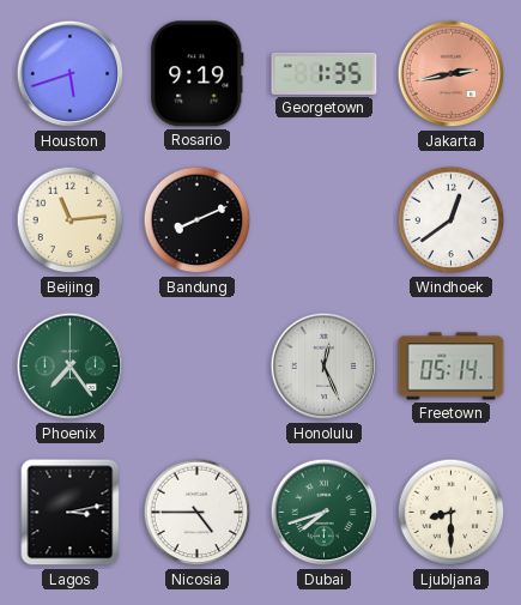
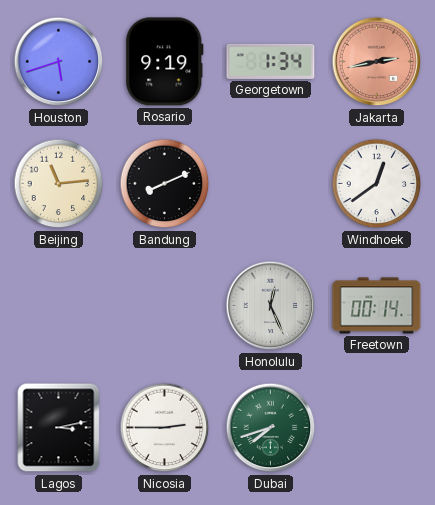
Georgetown: 1:35 -> 1:34 (271, 61)
Phoenix: 7:24 -> none (71, 367)
Freetown: 05:14 -> 00:14 (377, 306)
Nicosia: 4:45 -> 2:45 (165, 428)
Ljubljana: 8:30 -> none (452, 513)
